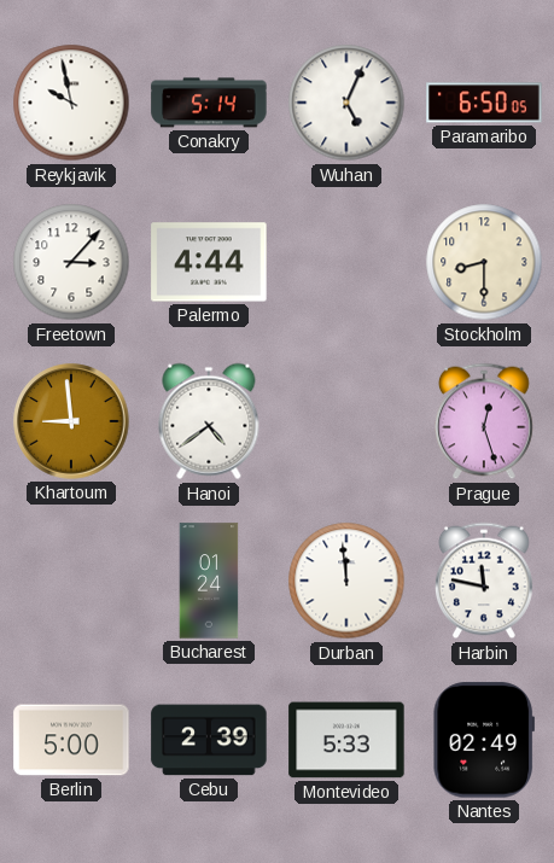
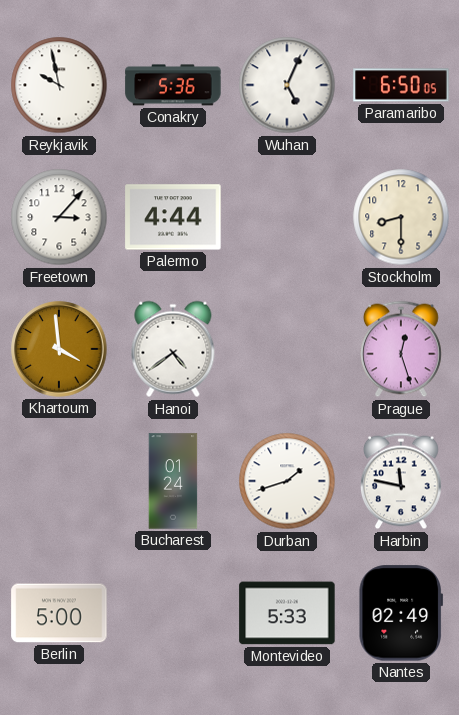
Conakry: 5:14 -> 5:36 (173, 85)
Khartoum: 8:59 -> 3:59 (59, 349)
Durban: 11:59 -> 1:42 (287, 481)
Cebu: 2:39 -> none (209, 740)
